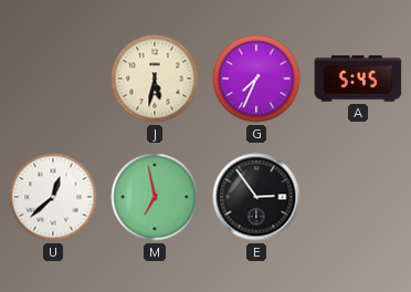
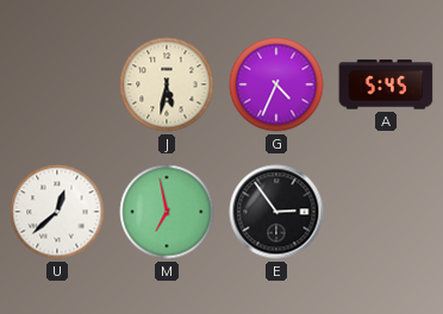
G: 7:34 -> 4:34 (276, 84)
